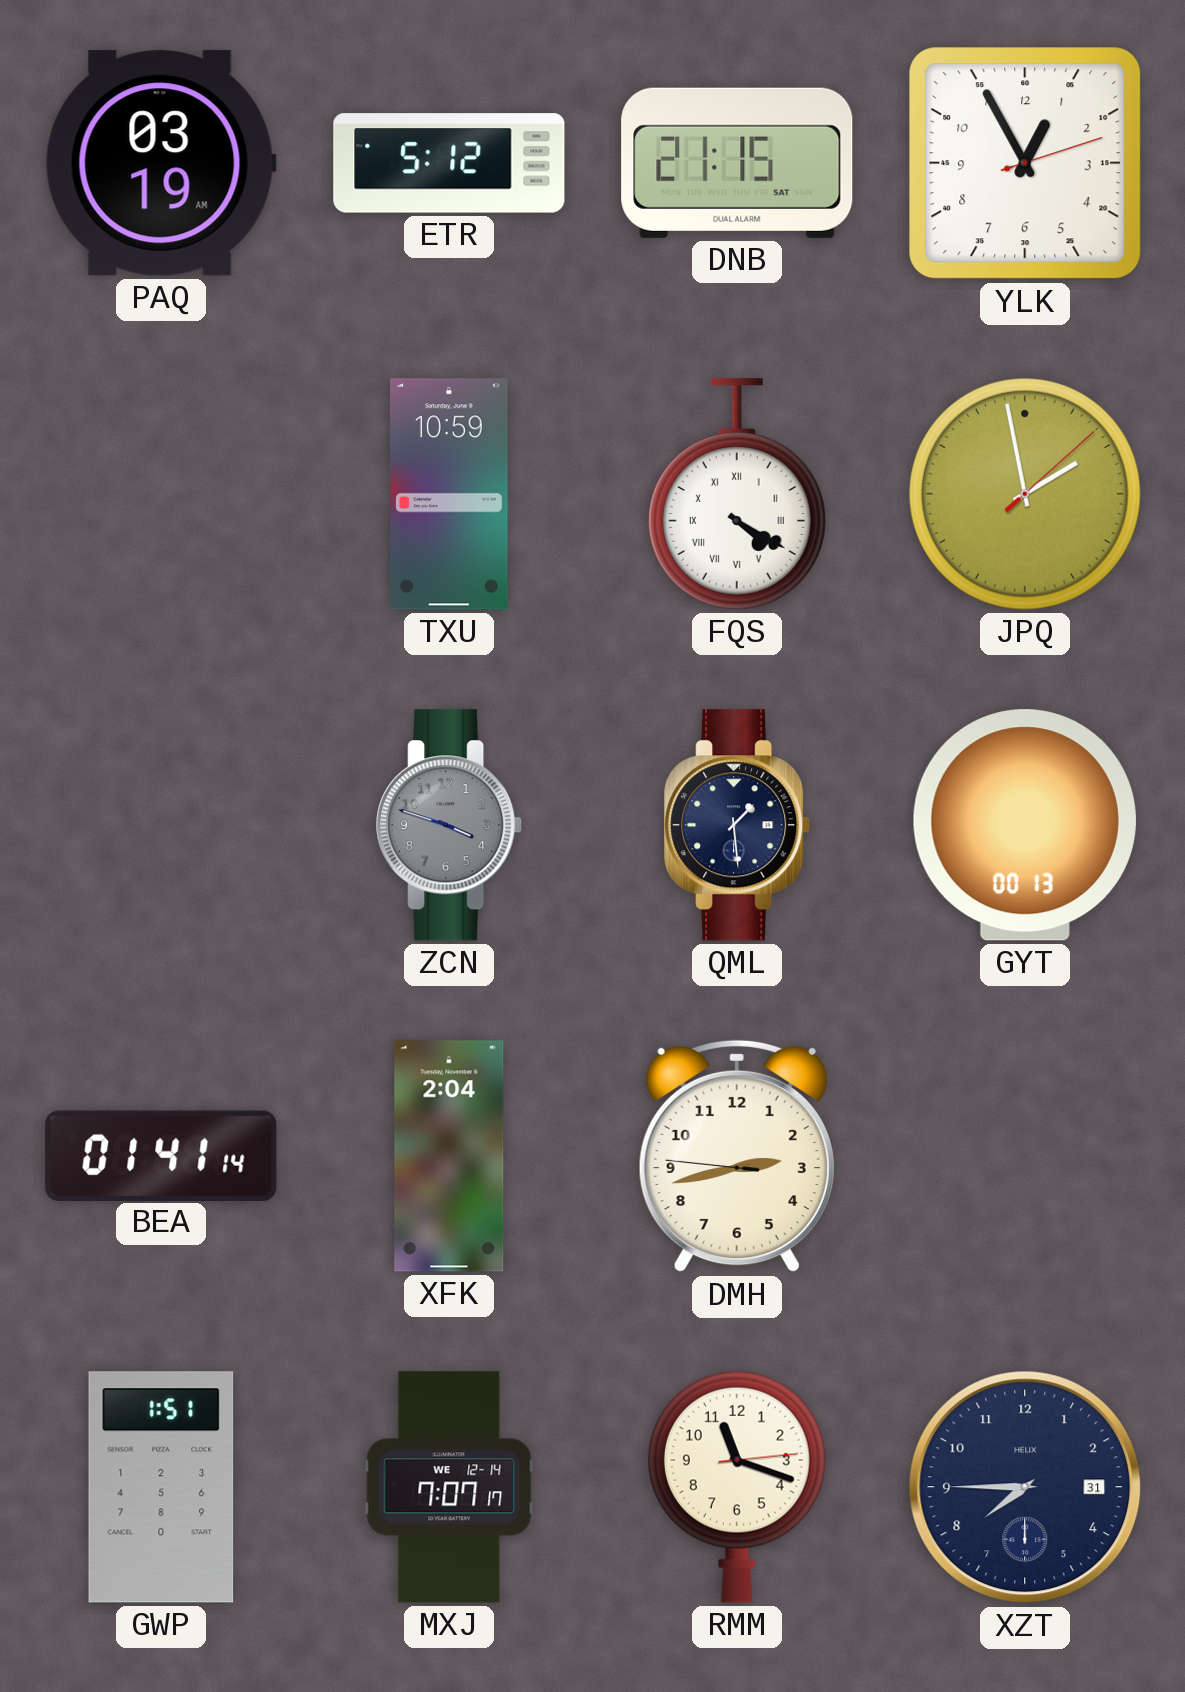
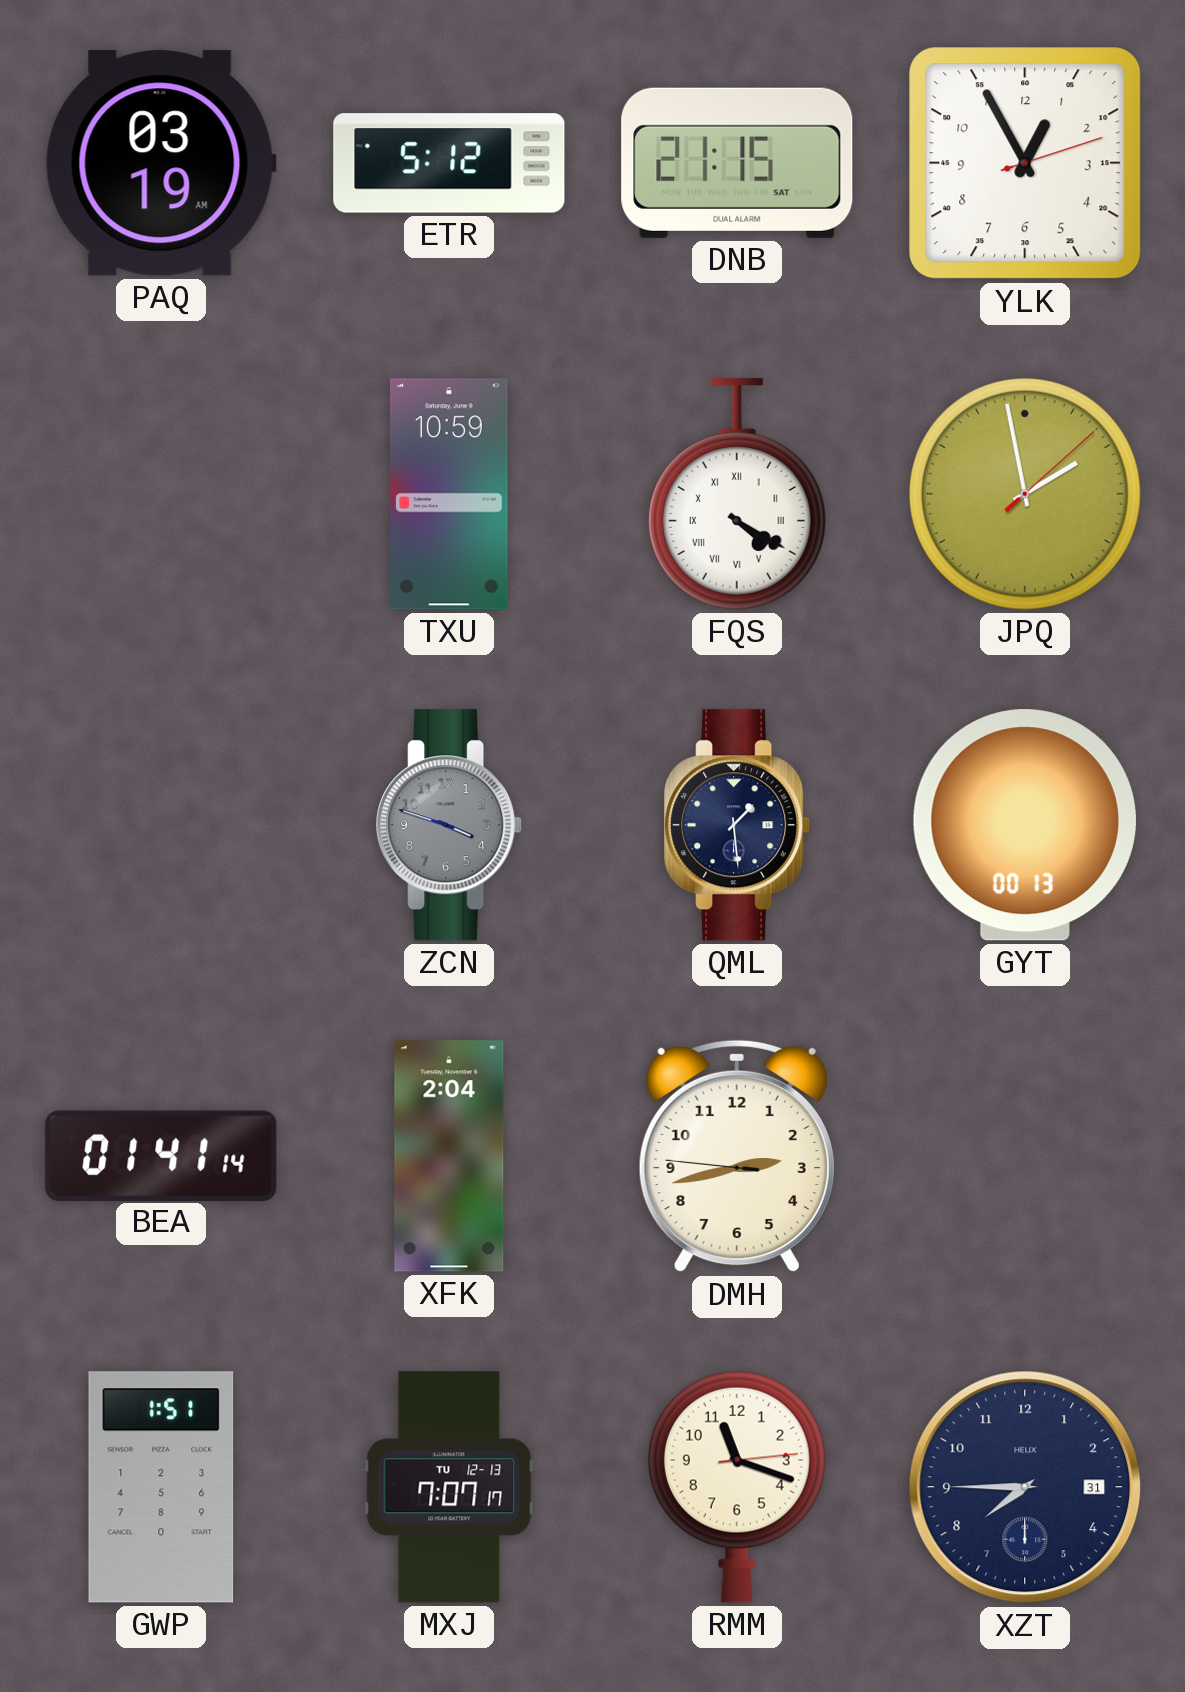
MXJ date: WE 12-14 -> TU 12-13 (449, 1487)
